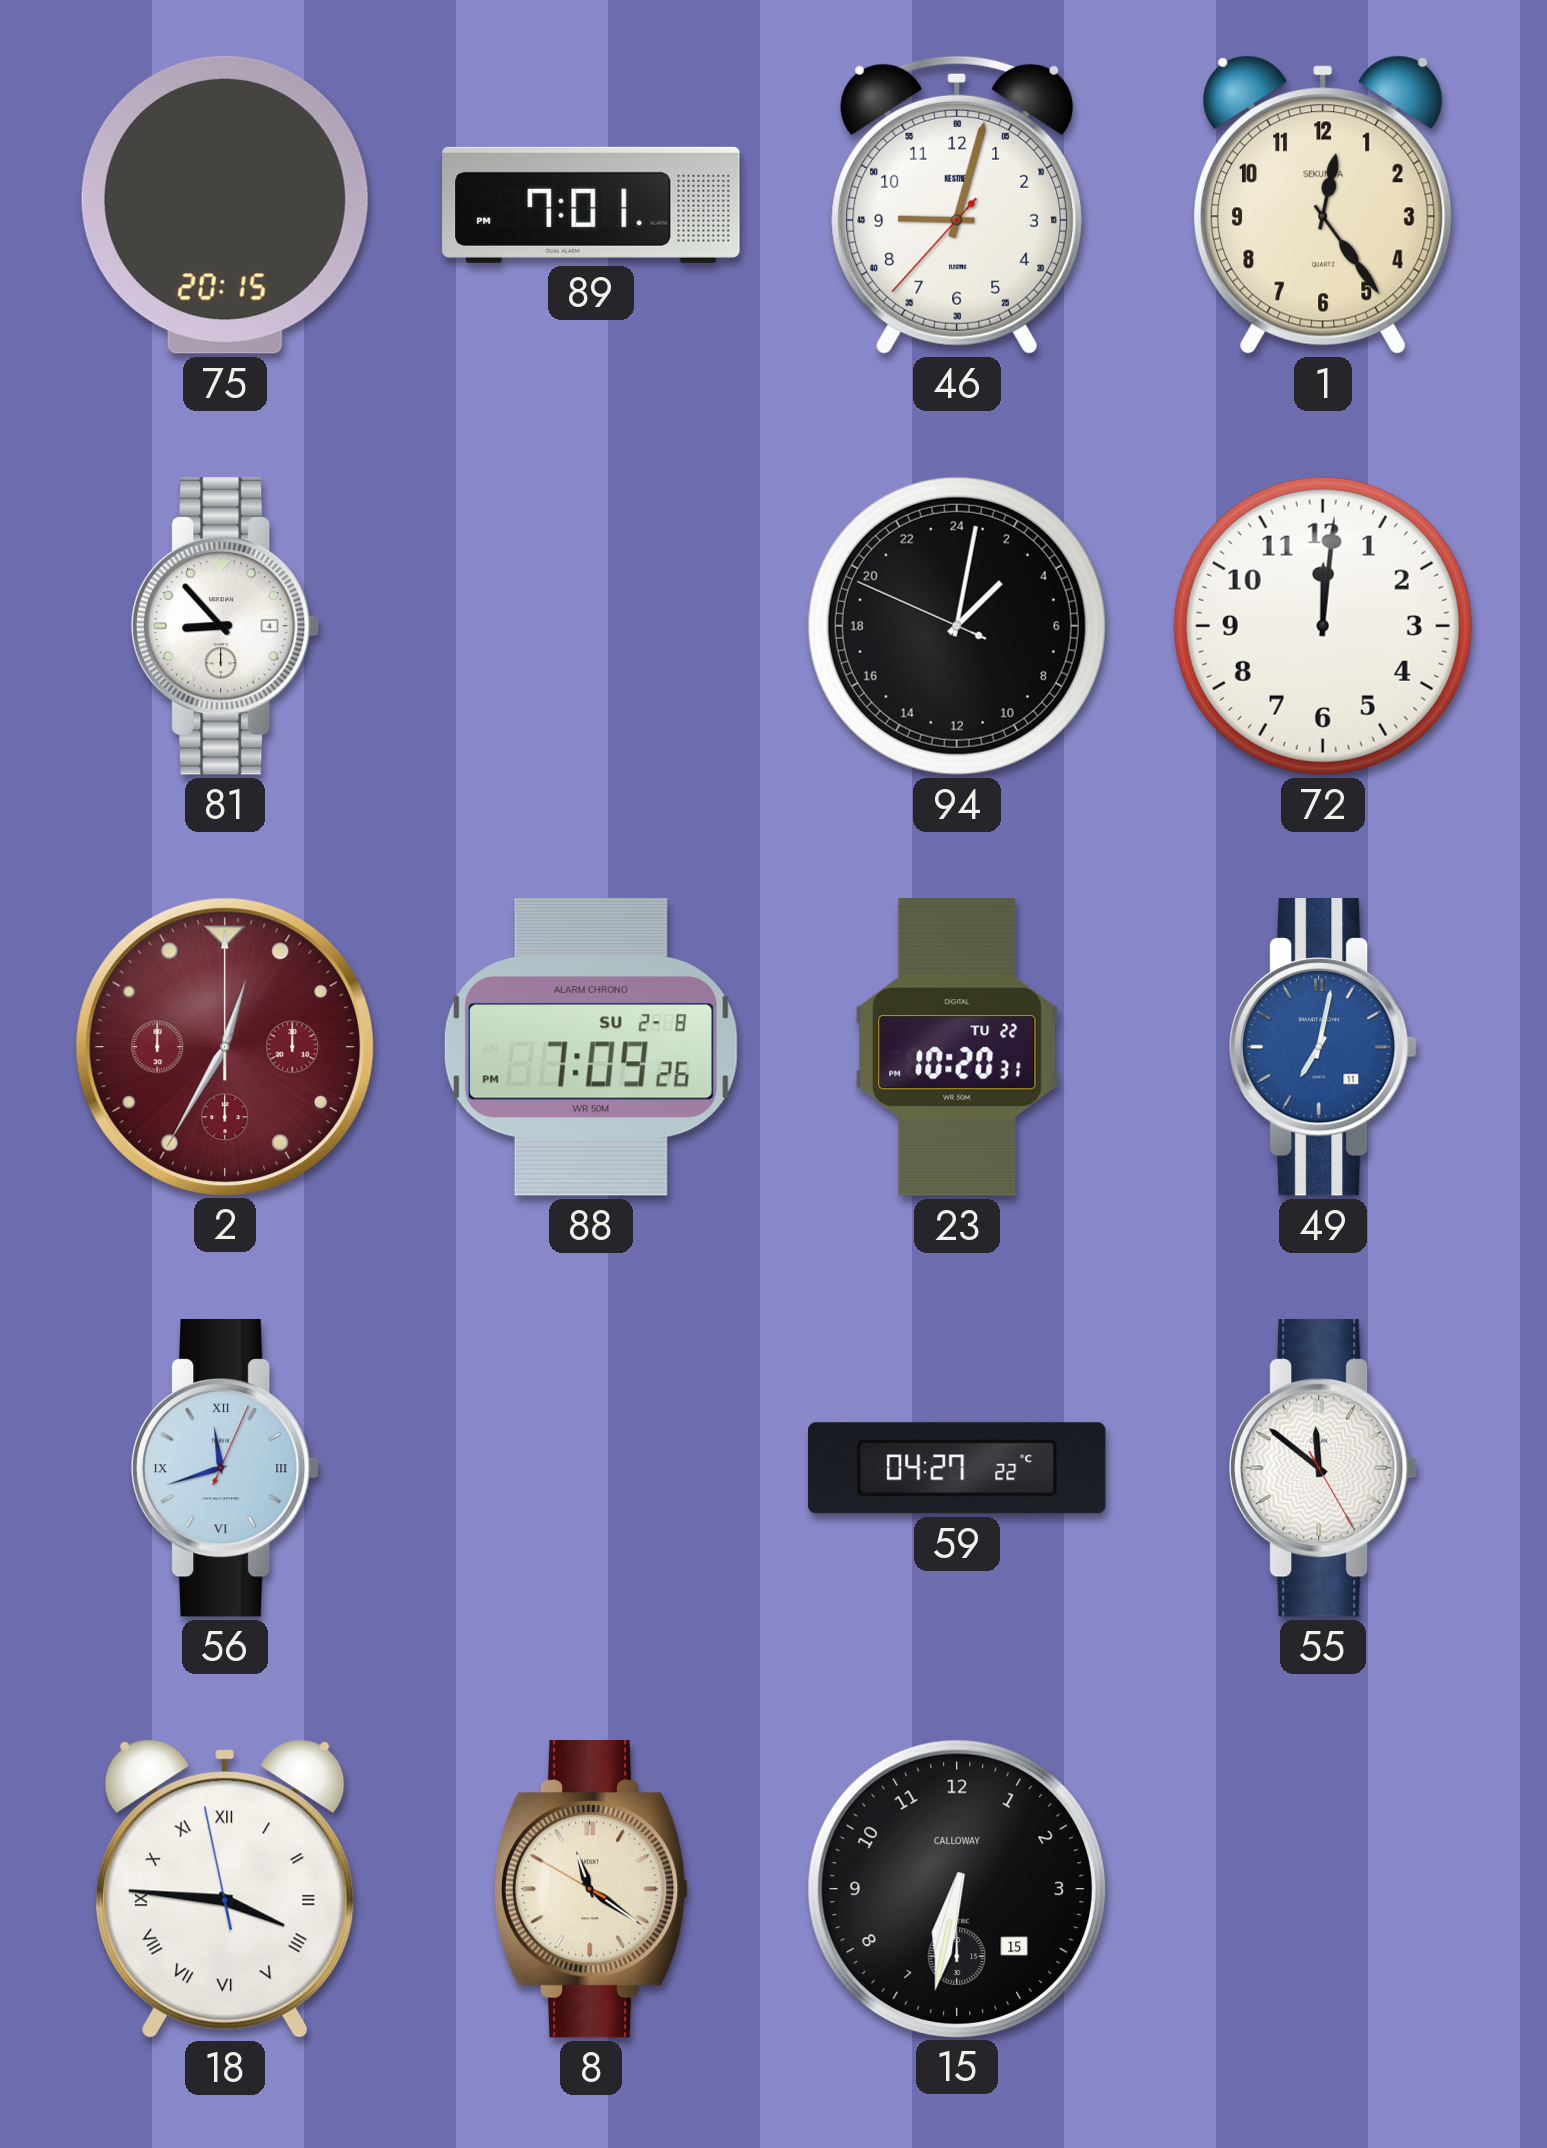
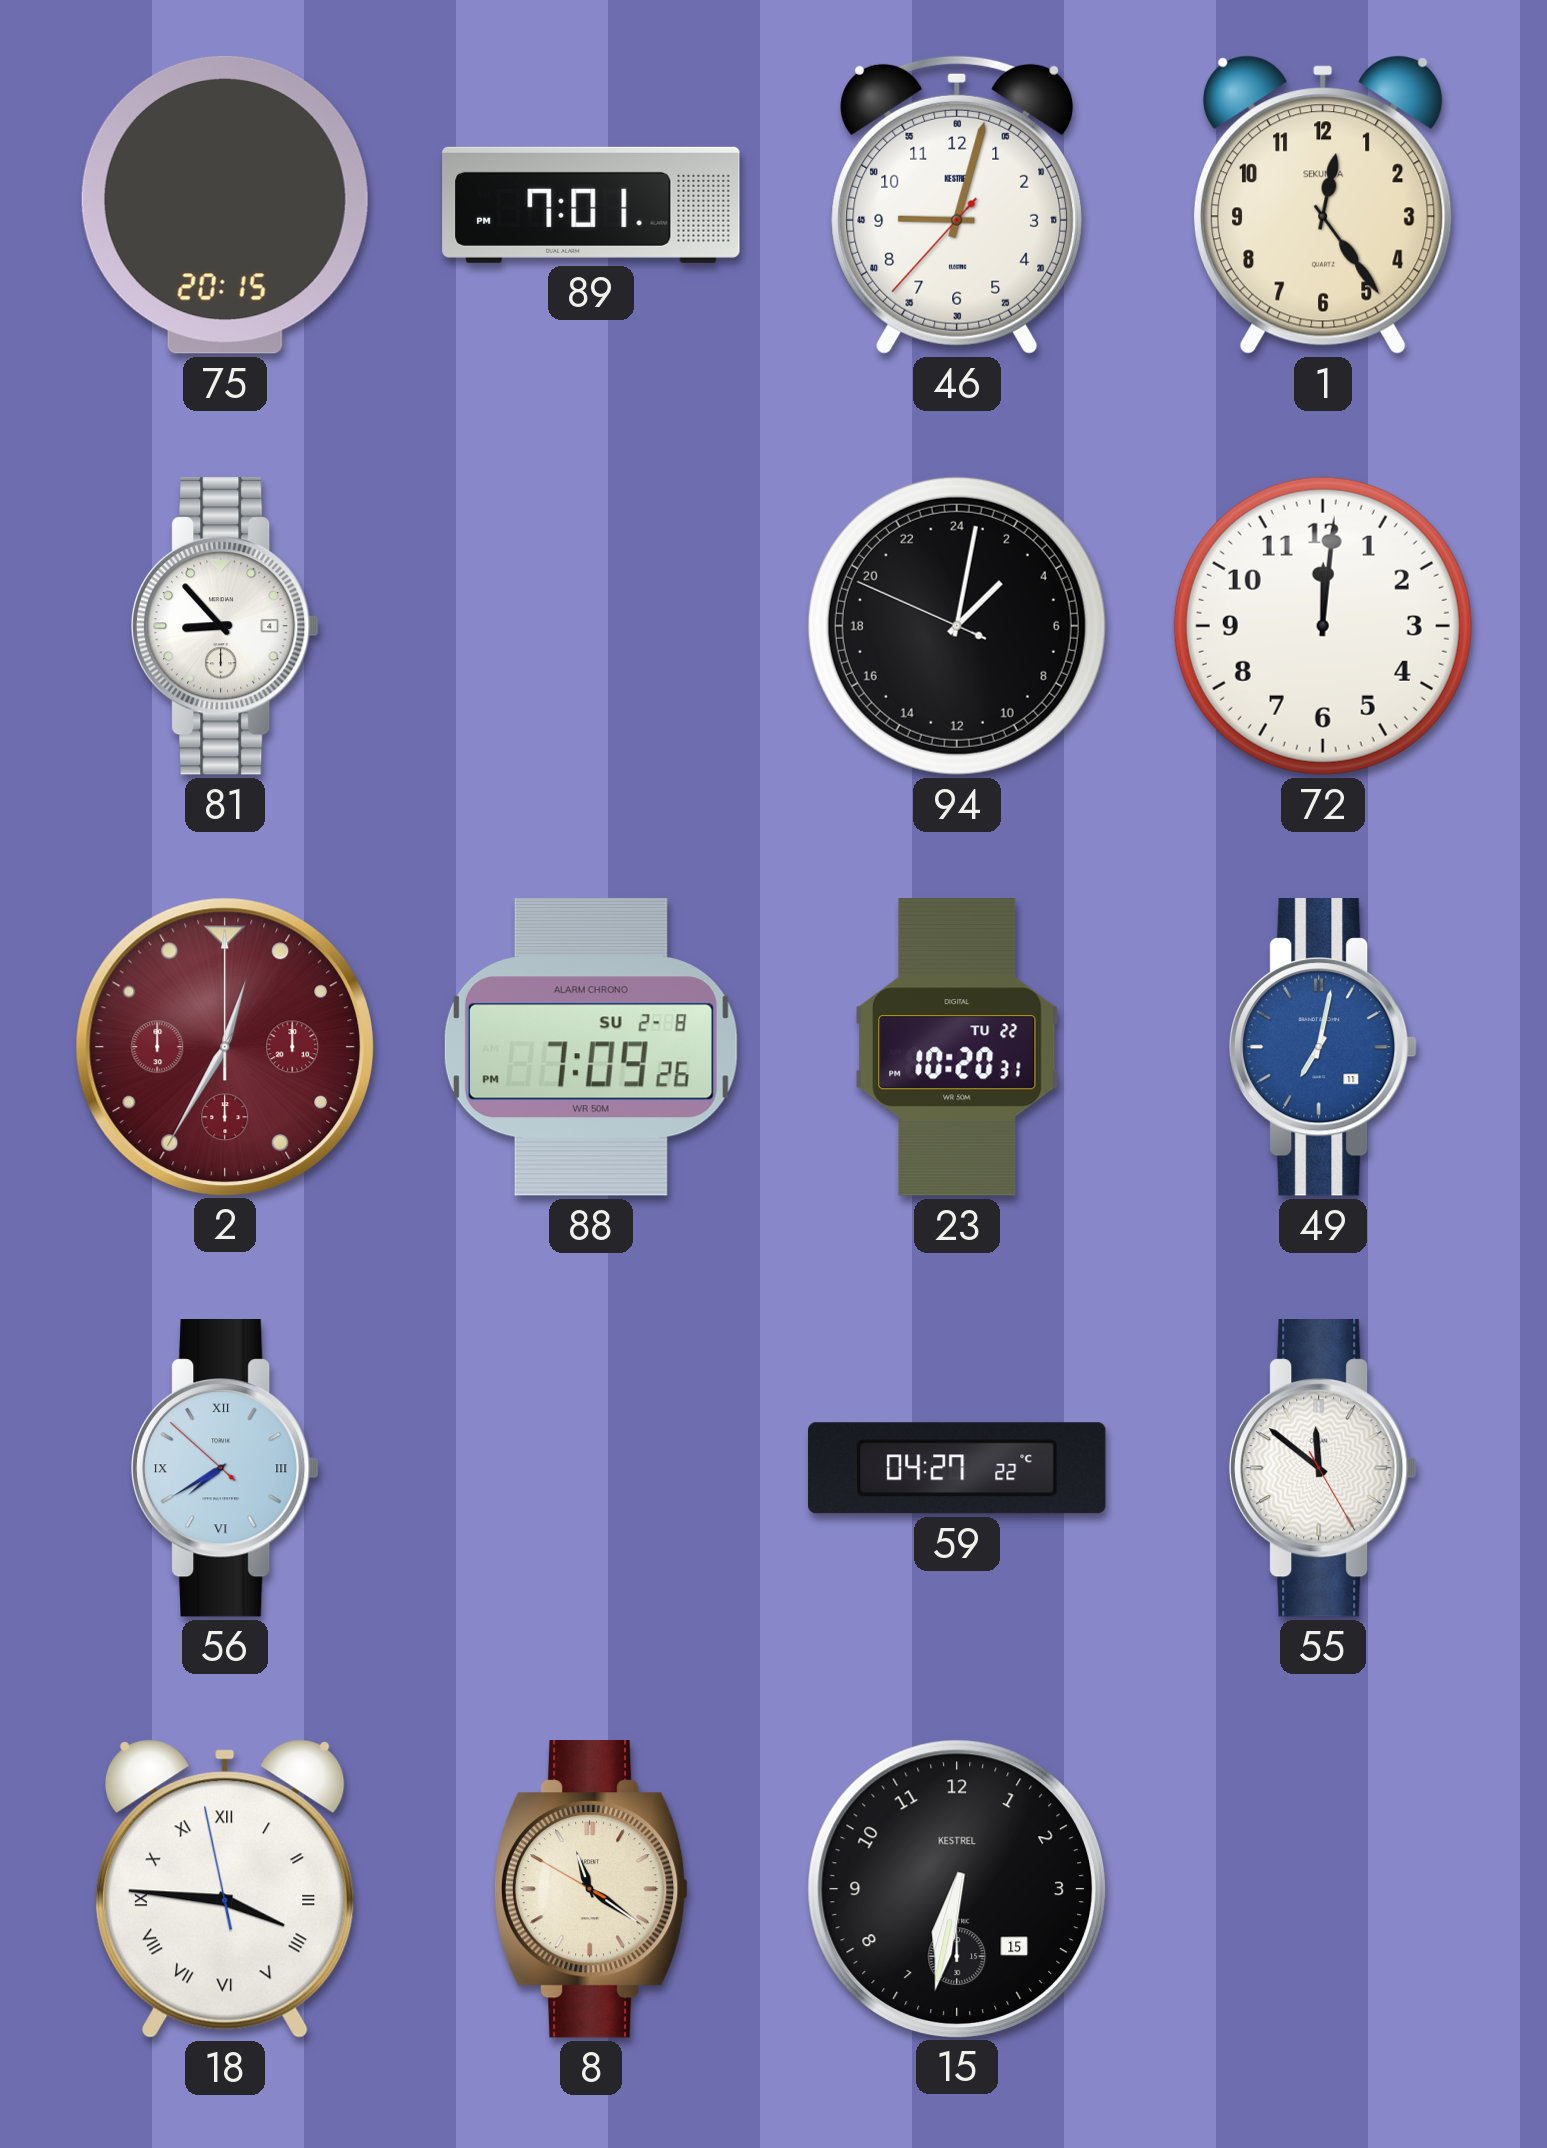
56: 11:42 -> 7:39 (226, 1469)
15 brand: CALLOWAY -> KESTREL (956, 1888)
